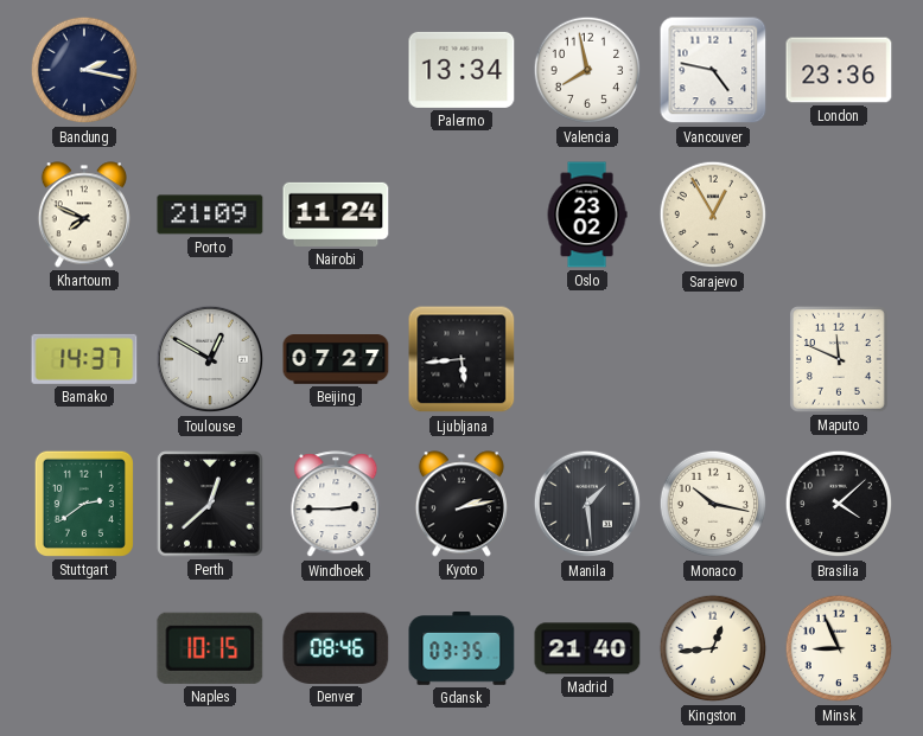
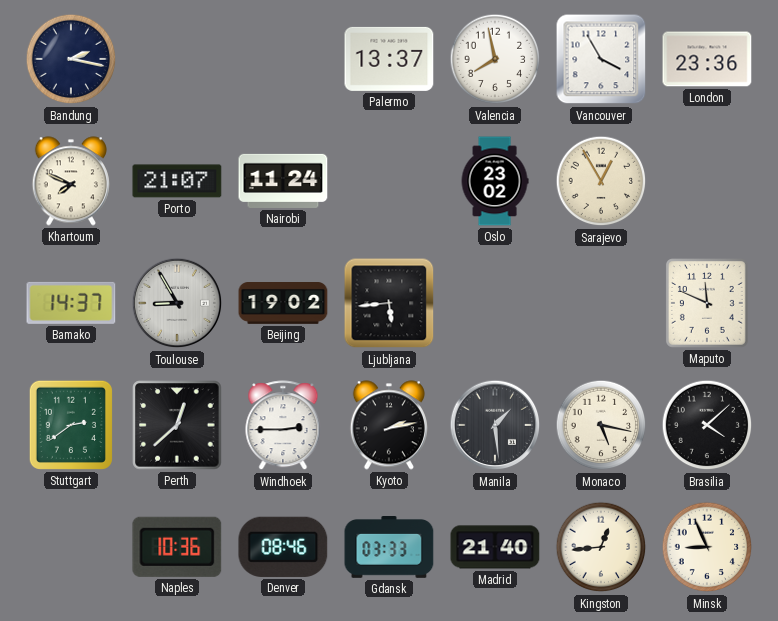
Palermo: 13:34 -> 13:37 (389, 59)
Vancouver: 4:47 -> 3:55 (601, 59)
Porto: 21:09 -> 21:07 (177, 181)
Toulouse: 12:50 -> 8:55 (177, 303)
Beijing: 07:27 -> 19:02 (283, 304)
Monaco: 10:17 -> 5:17 (601, 425)
Naples: 10:15 -> 10:36 (177, 547)
Gdansk: 03:35 -> 03:33 (389, 548)
